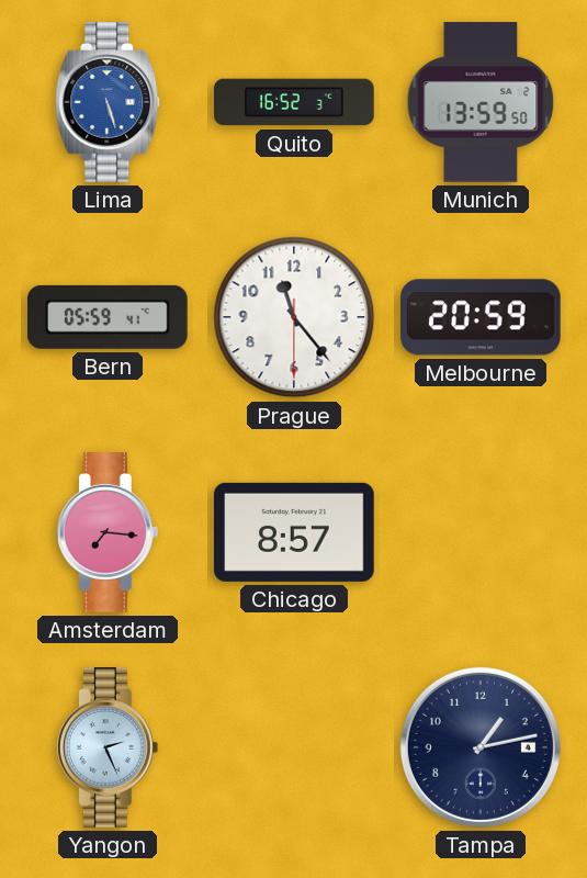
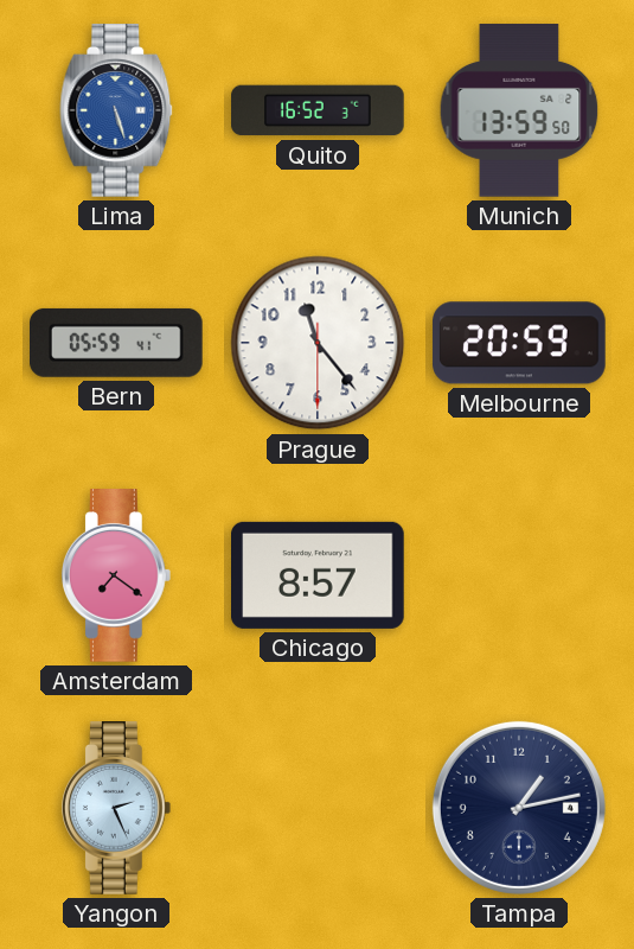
Amsterdam: 7:16 -> 7:21 (116, 575)
